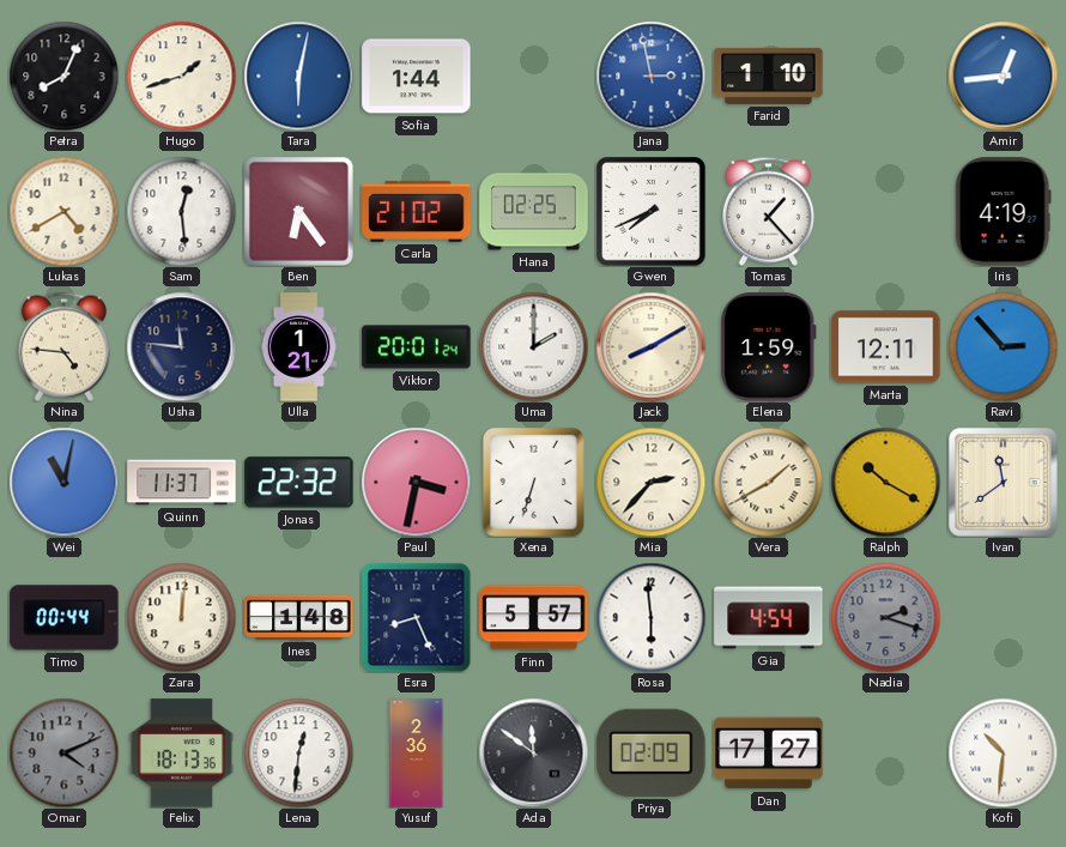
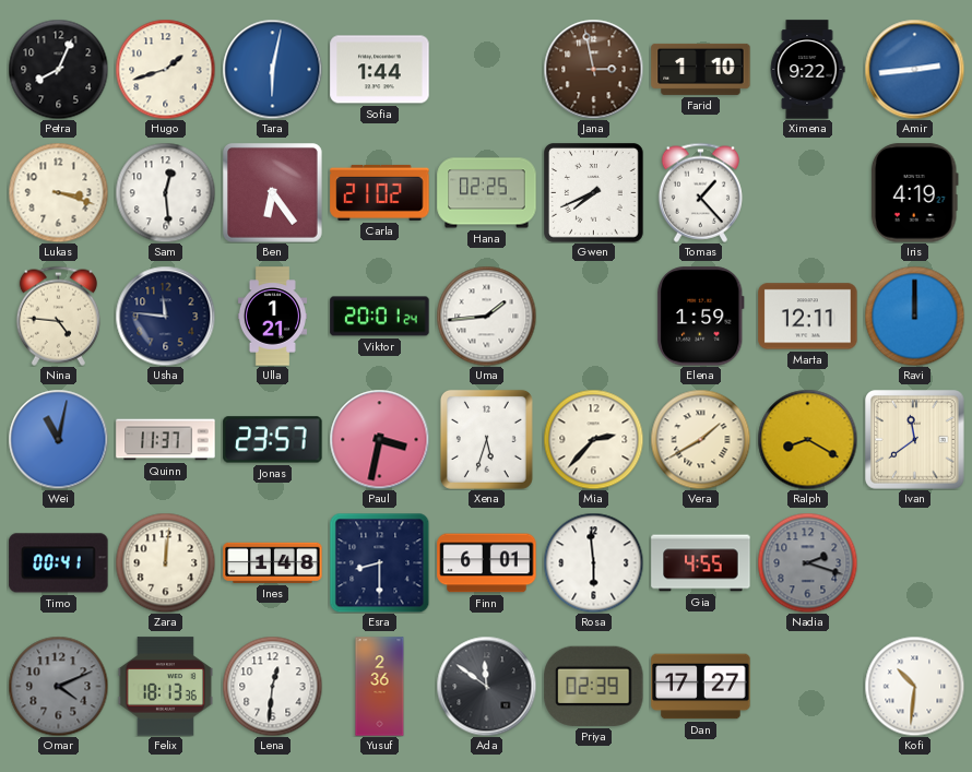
Jana dial: blue -> brown (593, 69)
Ximena: none -> 9:22 (807, 70)
Amir: 12:44 -> 2:44 (914, 69)
Lukas: 4:40 -> 3:18 (58, 192)
Uma: 2:00 -> 1:44 (486, 316)
Jack: 8:10 -> none (650, 346)
Ravi: 2:53 -> 12:00 (914, 316)
Jonas: 22:32 -> 23:57 (273, 440)
Xena: 6:33 -> 5:33 (486, 439)
Ralph: 10:20 -> 8:20 (807, 439)
Timo: 00:44 -> 00:41 (59, 563)
Esra: 8:26 -> 8:30 (379, 562)
Finn: 5:57 -> 6:01 (487, 563)
Gia: 4:54 -> 4:55 (701, 563)
Priya: 02:09 -> 02:39 (594, 686)
